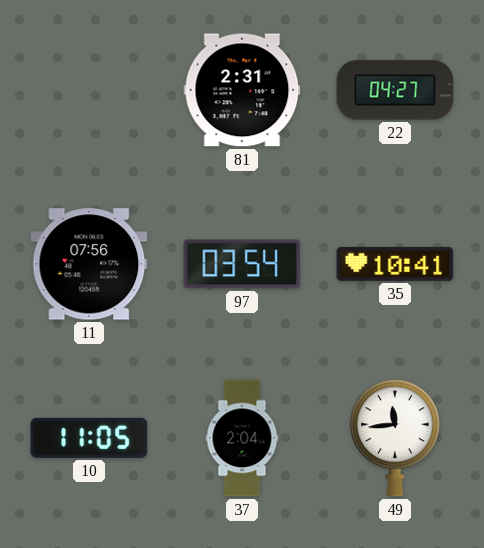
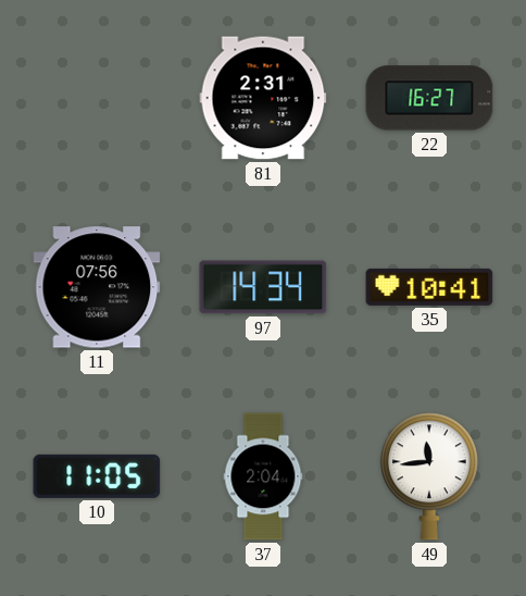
22: 04:27 -> 16:27 (429, 98)
97: 03:54 -> 14:34 (263, 287)
